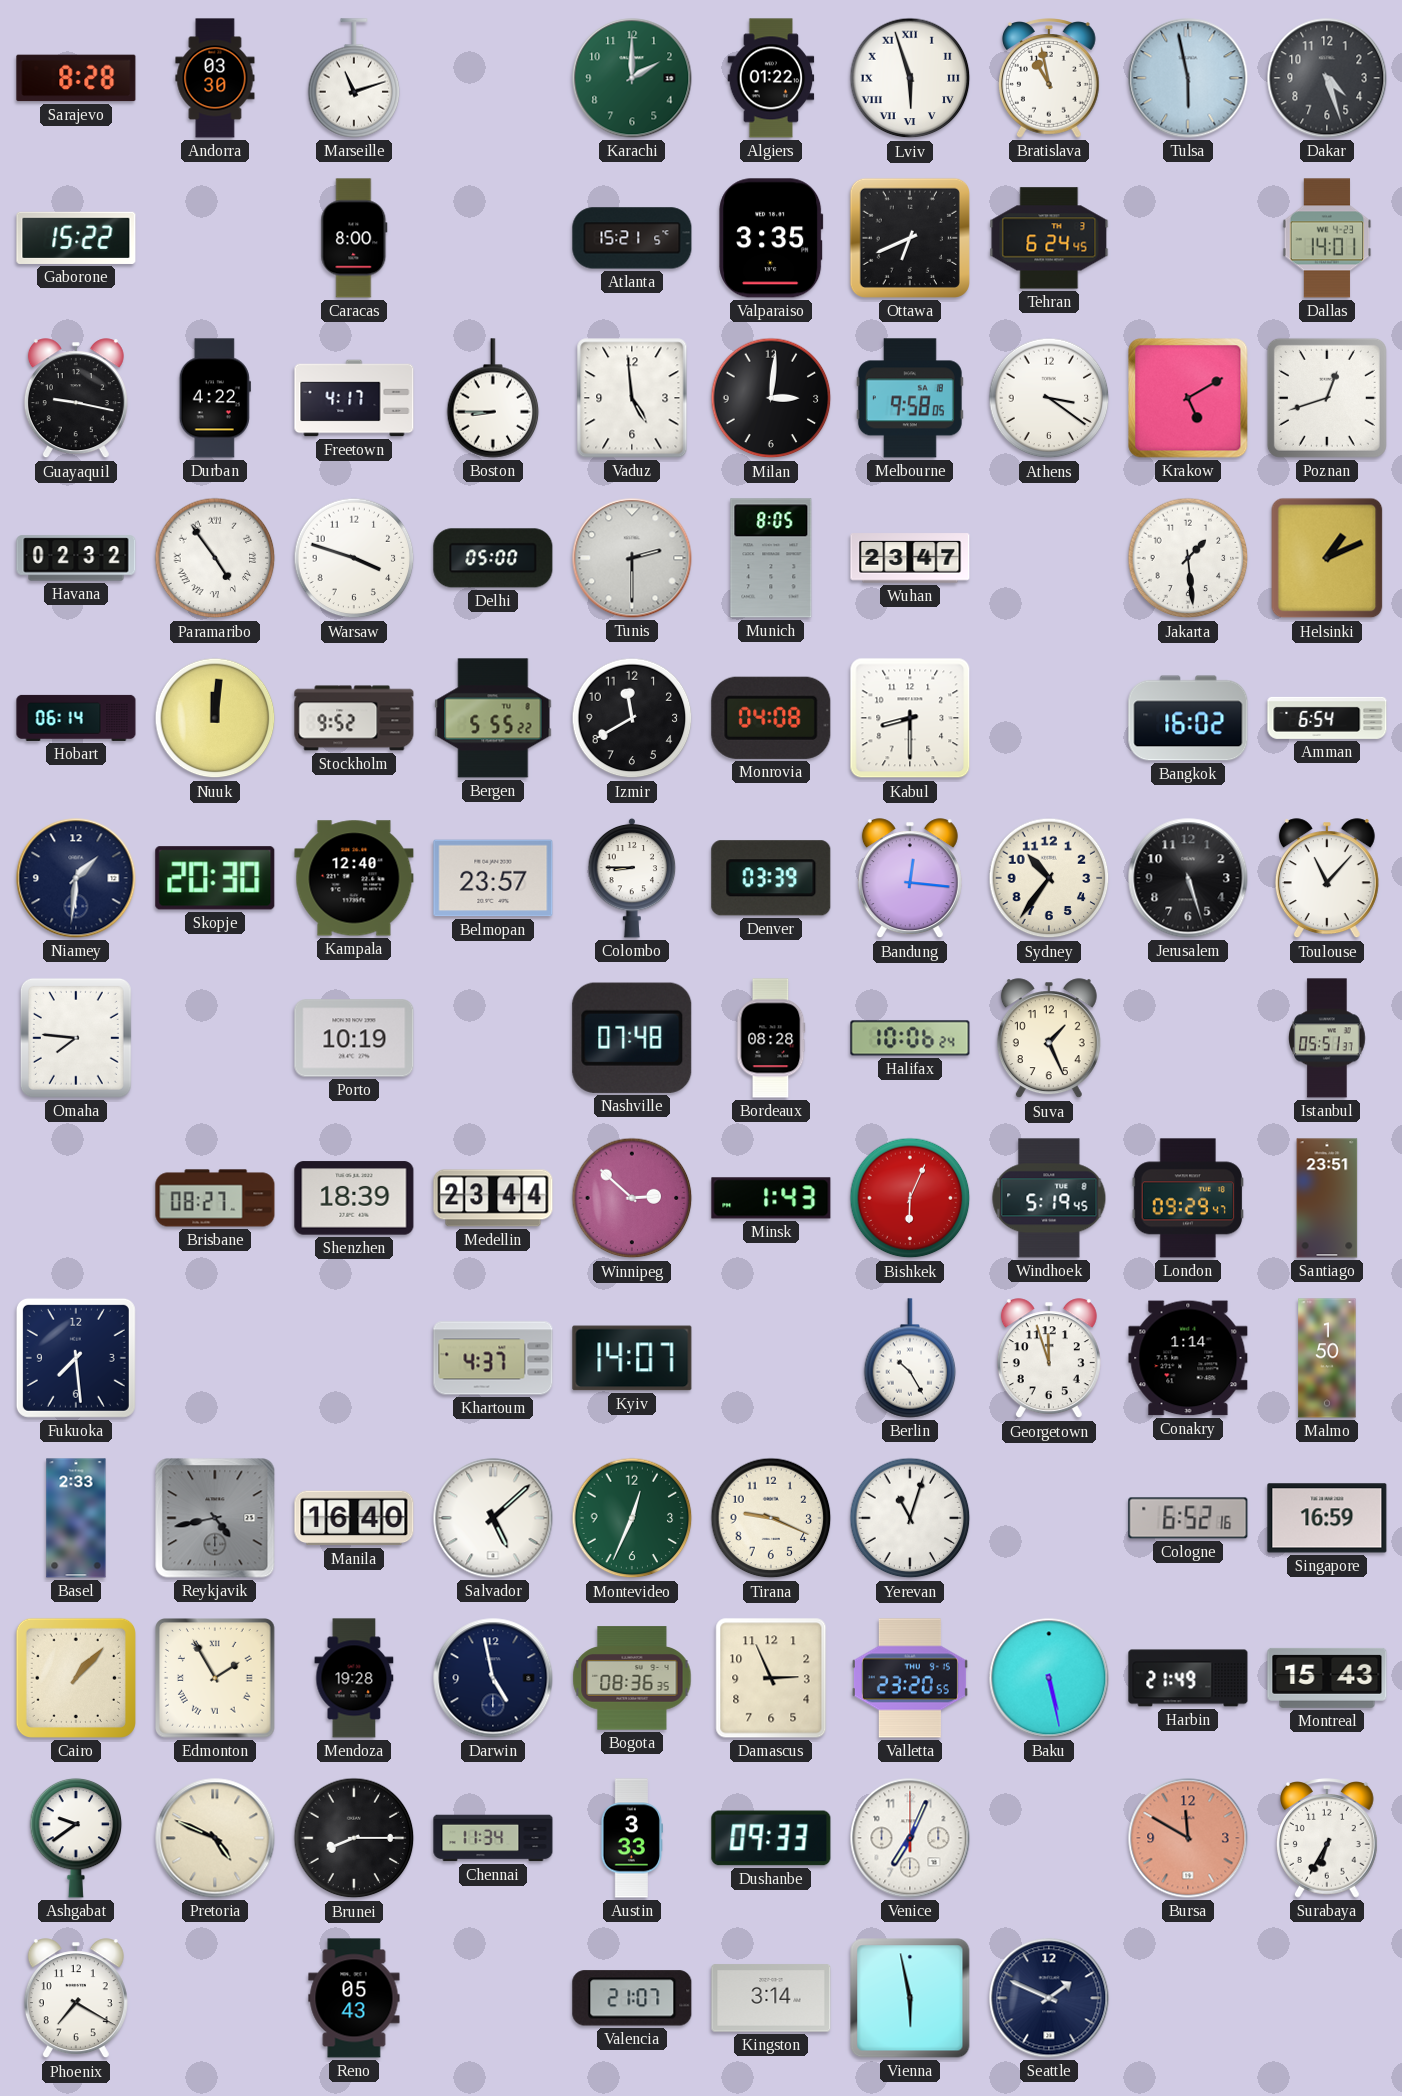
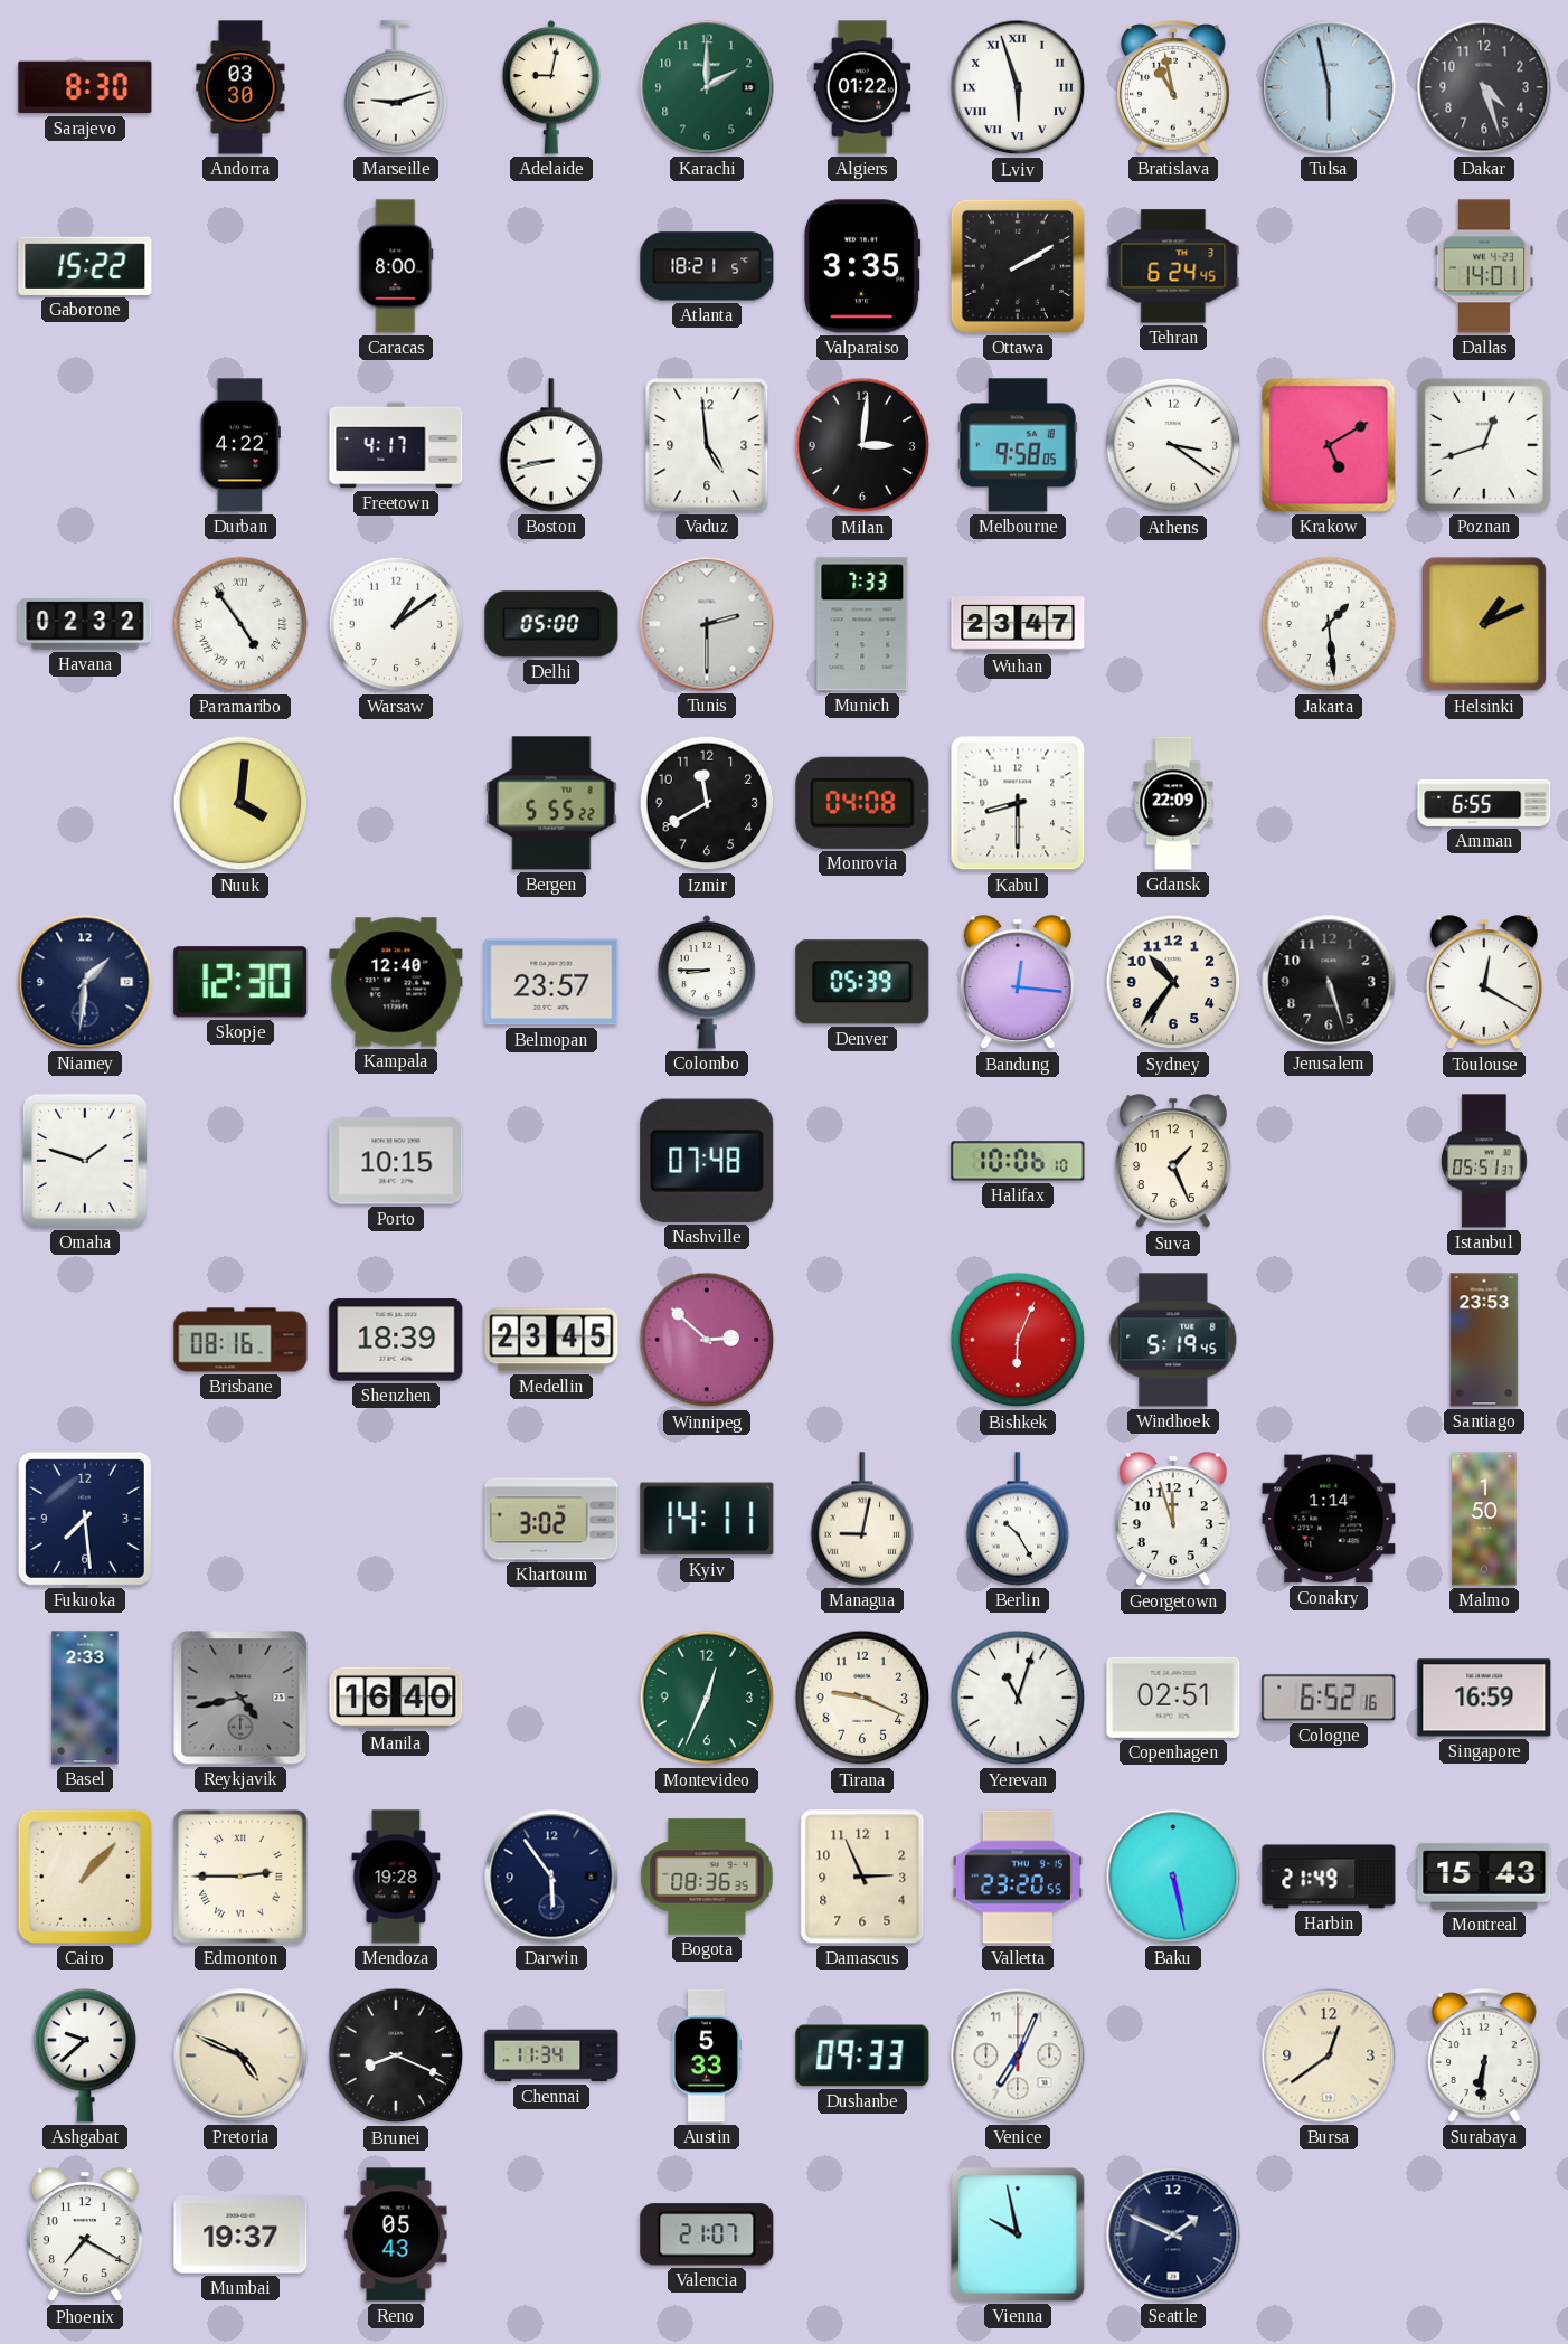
Sarajevo: 8:28 -> 8:30 (85, 87)
Marseille: 11:12 -> 9:12 (396, 87)
Adelaide: none -> 9:02 (551, 87)
Atlanta: 15:21 -> 18:21 (707, 266)
Ottawa: 6:41 -> 2:10 (1018, 266)
Guayaquil: 9:17 -> none (76, 399)
Boston: 8:45 -> 8:43 (551, 445)
Warsaw: 3:48 -> 1:09 (396, 624)
Munich: 8:05 -> 7:33 (862, 624)
Hobart: 06:14 -> none (76, 718)
Nuuk: 12:01 -> 4:01 (240, 803)
Stockholm: 9:52 -> none (354, 718)
Gdansk: none -> 22:09 (1173, 803)
Bangkok: 16:02 -> none (1188, 718)
Amman: 6:54 -> 6:55 (1484, 803)
Skopje: 20:30 -> 12:30 (240, 982)
Denver: 03:39 -> 05:39 (862, 982)
Toulouse: 11:07 -> 12:20 (1484, 983)
Omaha: 7:46 -> 1:48 (85, 1161)
Porto: 10:19 -> 10:15 (396, 1161)
Bordeaux: 08:28 -> none (771, 1038)
Halifax: 10:06:24 -> 10:06:10 (1018, 1161)
Brisbane: 08:27 -> 08:16 (240, 1340)
Medellin: 23:44 -> 23:45 (551, 1340)
Minsk: 1:43 -> none (771, 1198)
London: 09:29 -> none (1187, 1198)
Santiago: 23:51 -> 23:53 (1484, 1340)
Khartoum: 4:37 -> 3:02 (551, 1519)
Kyiv: 14:07 -> 14:11 (707, 1519)
Managua: none -> 9:02 (862, 1519)
Salvador: 5:08 -> none (493, 1518)
Copenhagen: none -> 02:51 (1173, 1698)
Edmonton: 1:55 -> 2:45 (242, 1878)
Darwin: 4:58 -> 5:54 (551, 1877)
Ashgabat: 9:39 -> 9:38 (85, 2055)
Brunei: 8:15 -> 8:19 (396, 2055)
Austin: 3:33 -> 5:33 (706, 2055)
Bursa: 11:50 -> 12:39 (1329, 2055)
Bursa dial: salmon -> cream (1329, 2055)
Surabaya: 6:35 -> 6:31 (1484, 2055)
Mumbai: none -> 19:37 (240, 2234)
Kingston: 3:14 -> none (771, 1998)
Vienna: 5:58 -> 9:58 (1018, 2234)
